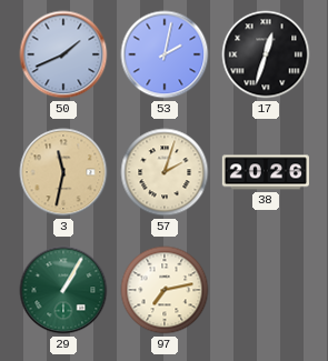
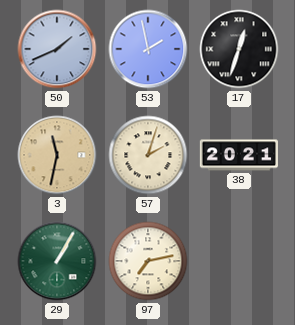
53: 2:02 -> 1:58 (148, 49)
38: 20:26 -> 20:21 (239, 155)
